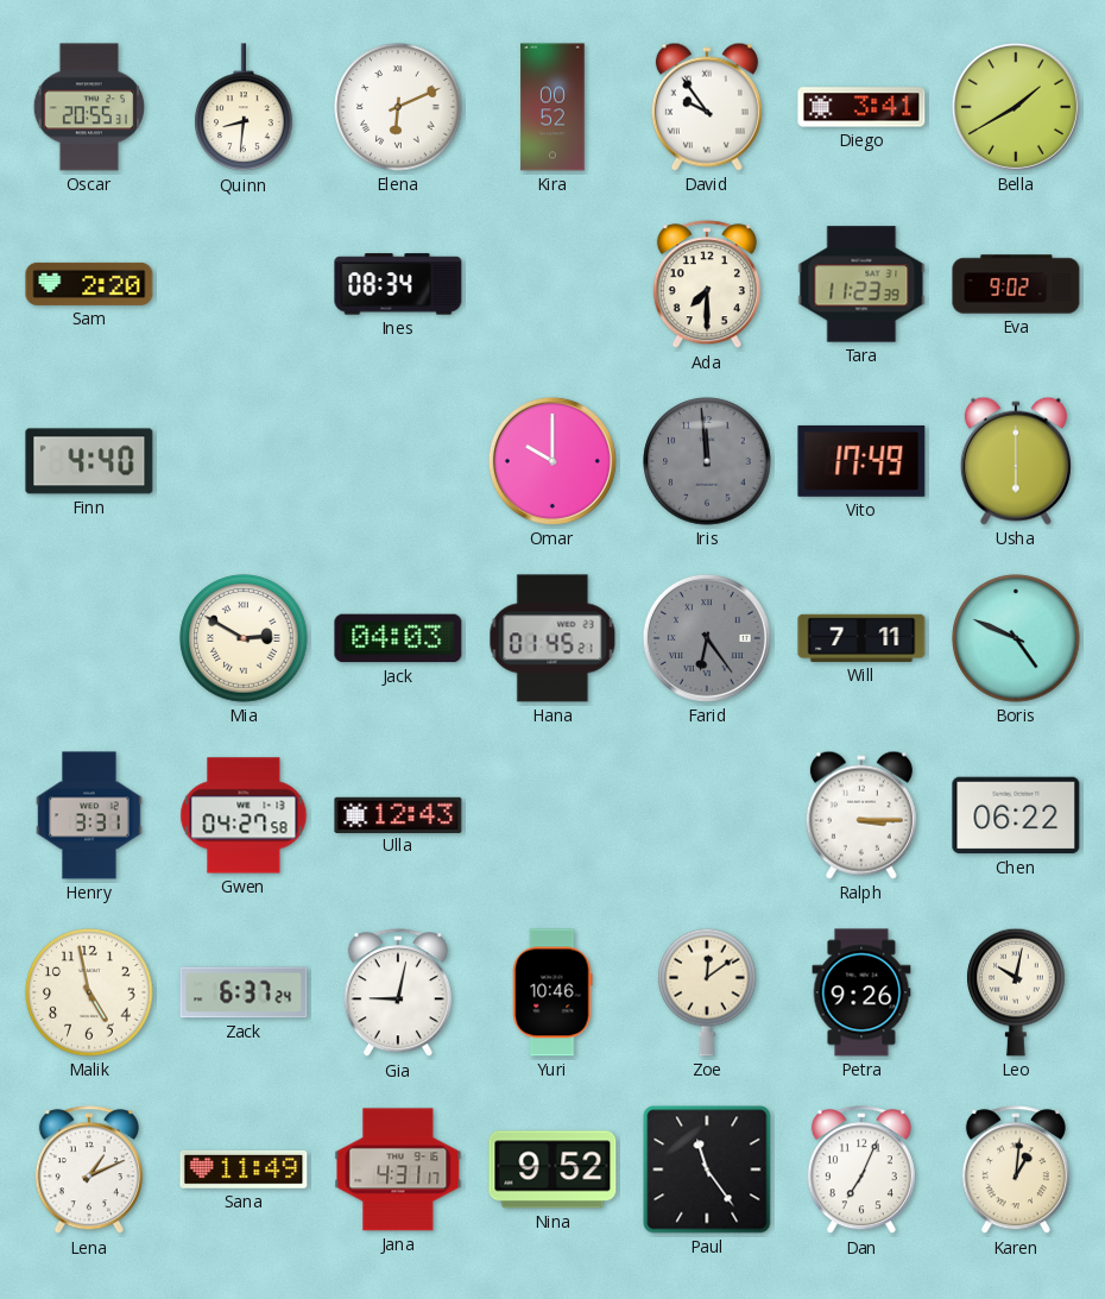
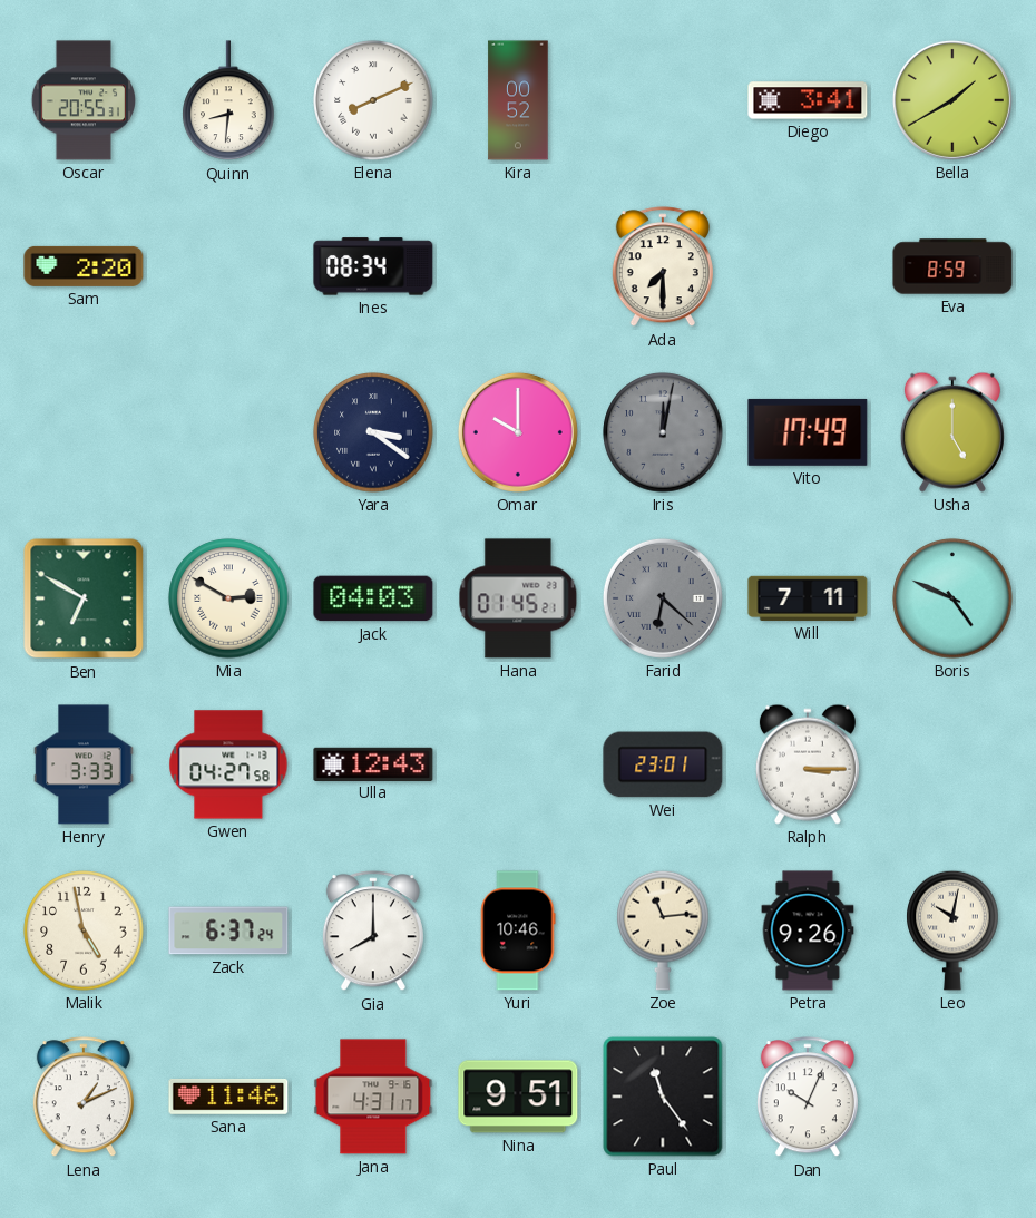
Elena: 6:11 -> 8:11 (373, 100)
David: 9:54 -> none (707, 107)
Tara: 11:23 -> none (861, 284)
Eva: 9:02 -> 8:59 (952, 266)
Finn: 4:40 -> none (89, 461)
Yara: none -> 3:21 (373, 432)
Iris: 11:59 -> 12:02 (663, 432)
Usha: 6:00 -> 5:00 (952, 432)
Ben: none -> 6:50 (84, 598)
Farid: 6:24 -> 6:22 (663, 598)
Henry: 3:31 -> 3:33 (84, 764)
Wei: none -> 23:01 (663, 764)
Chen: 06:22 -> none (1016, 815)
Gia: 9:02 -> 8:00 (373, 932)
Zoe: 12:09 -> 11:14 (663, 930)
Sana: 11:49 -> 11:46 (228, 1097)
Nina: 9:52 -> 9:51 (518, 1097)
Dan: 7:04 -> 10:04 (808, 1098)
Karen: 1:01 -> none (1016, 1171)
